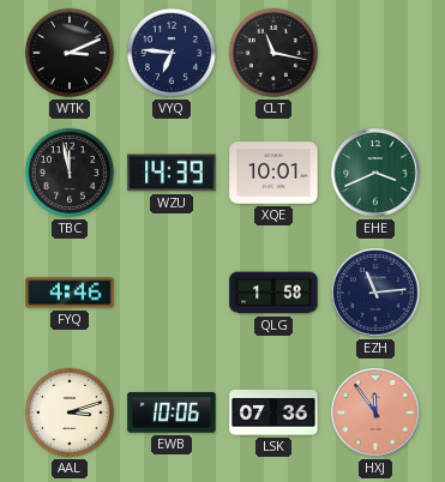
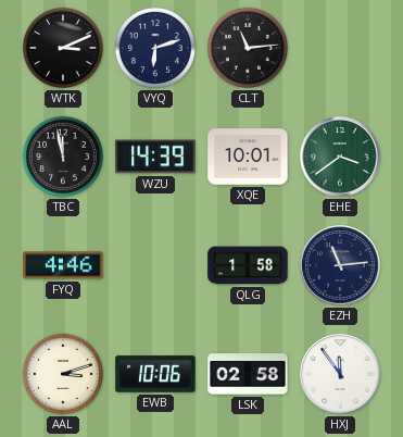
VYQ: 6:46 -> 6:12 (155, 48)
CLT: 11:17 -> 11:14 (248, 48)
EHE: 3:41 -> 3:39 (340, 157)
LSK: 07:36 -> 02:58 (248, 374)
HXJ dial: salmon -> white (340, 374)
